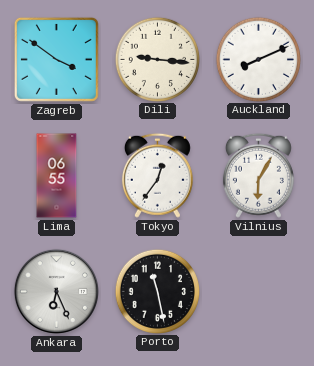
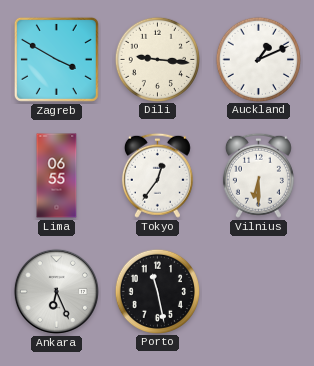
Zagreb: 3:51 -> 3:50 (56, 59)
Auckland: 8:11 -> 1:11 (258, 59)
Vilnius: 6:05 -> 6:30 (258, 175)
